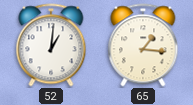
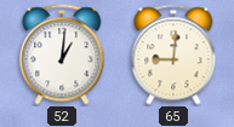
65: 1:16 -> 9:01 (173, 54)
